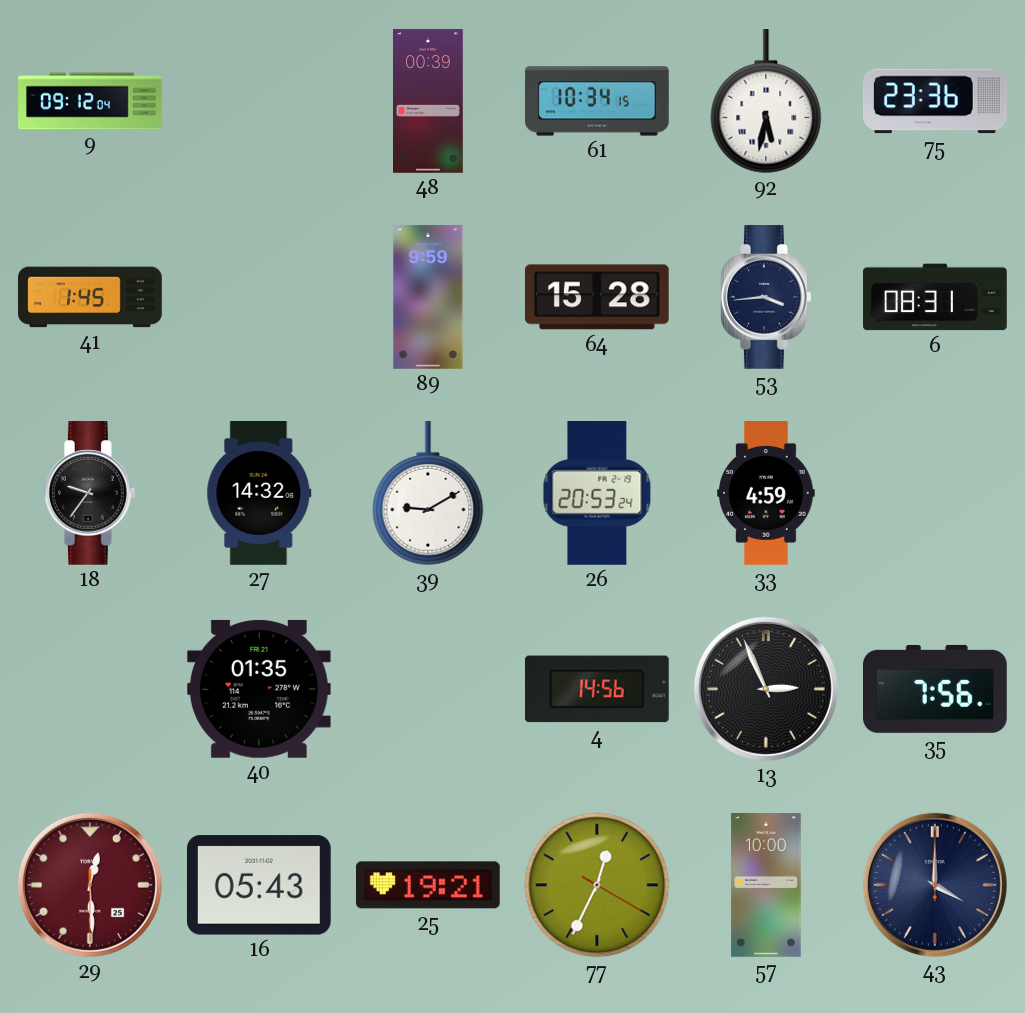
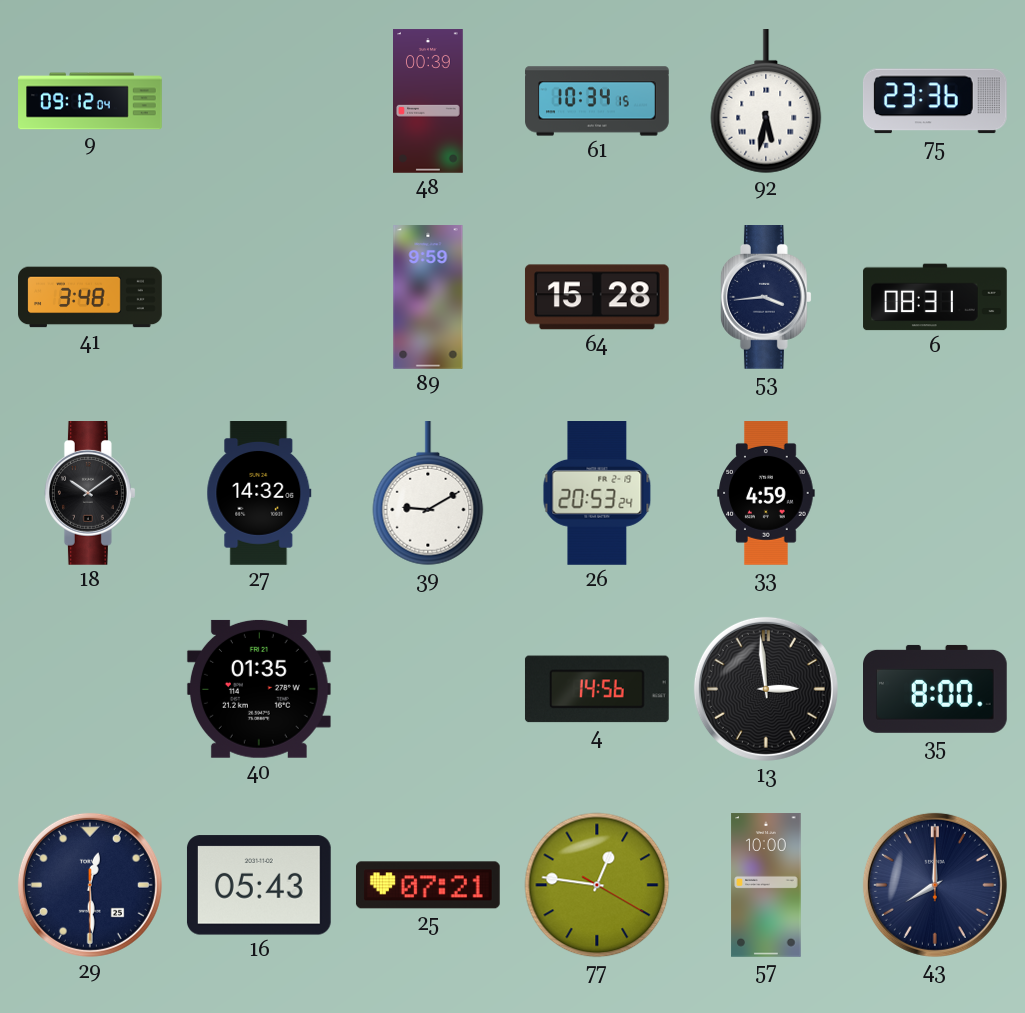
41: 1:45 -> 3:48 (90, 297)
18: 9:36 -> 10:09 (90, 494)
13: 2:56 -> 2:59 (766, 689)
35: 7:56 -> 8:00 (936, 689)
29 dial: burgundy -> navy (90, 885)
25: 19:21 -> 07:21 (428, 885)
77: 12:34 -> 12:46 (597, 885)
43: 4:00 -> 8:00 (935, 885)
